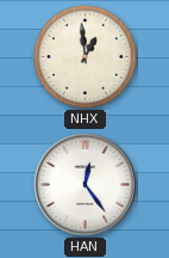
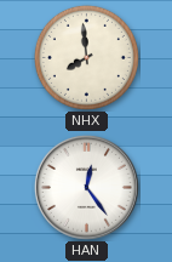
NHX: 12:59 -> 7:59 (86, 57)
